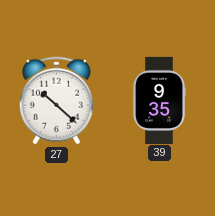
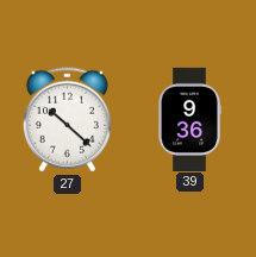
39: 9:35 -> 9:36 (189, 119)
